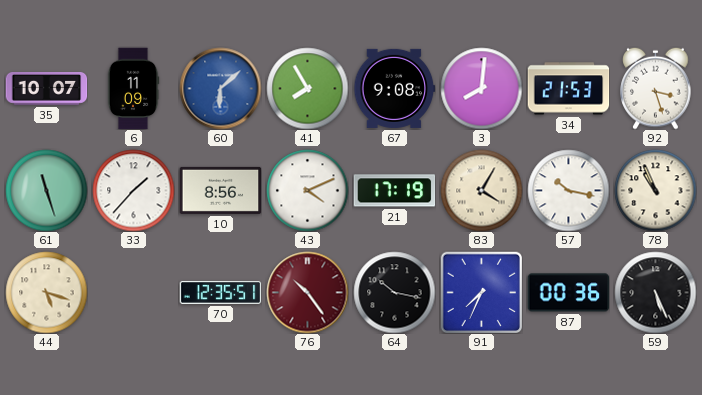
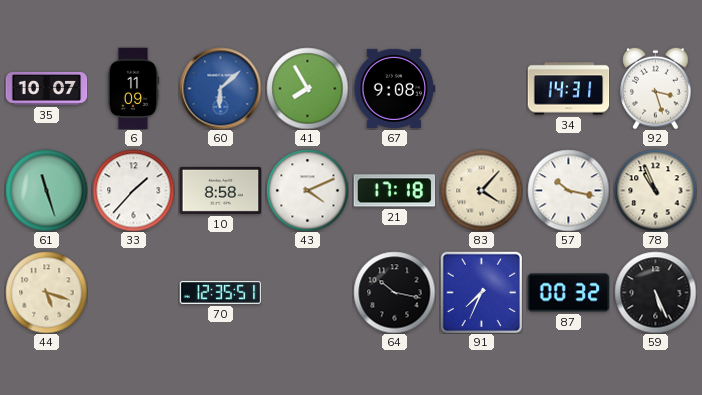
3: 8:01 -> none (481, 88)
34: 21:53 -> 14:31 (568, 89)
10: 8:56 -> 8:58 (220, 190)
21: 17:19 -> 17:18 (394, 191)
83: 4:05 -> 4:07 (481, 190)
76: 10:24 -> none (307, 292)
87: 00:36 -> 00:32 (568, 293)
